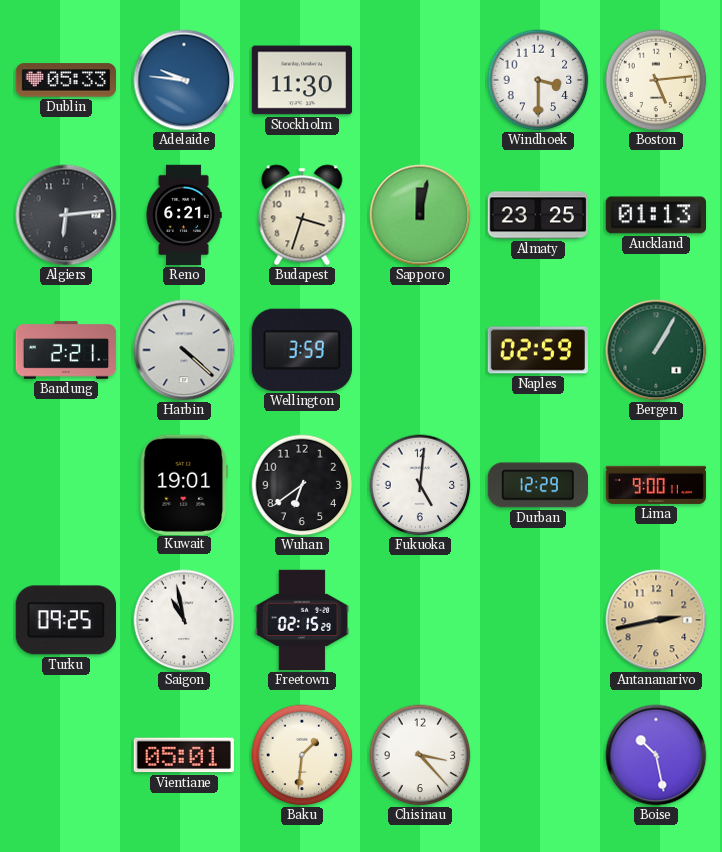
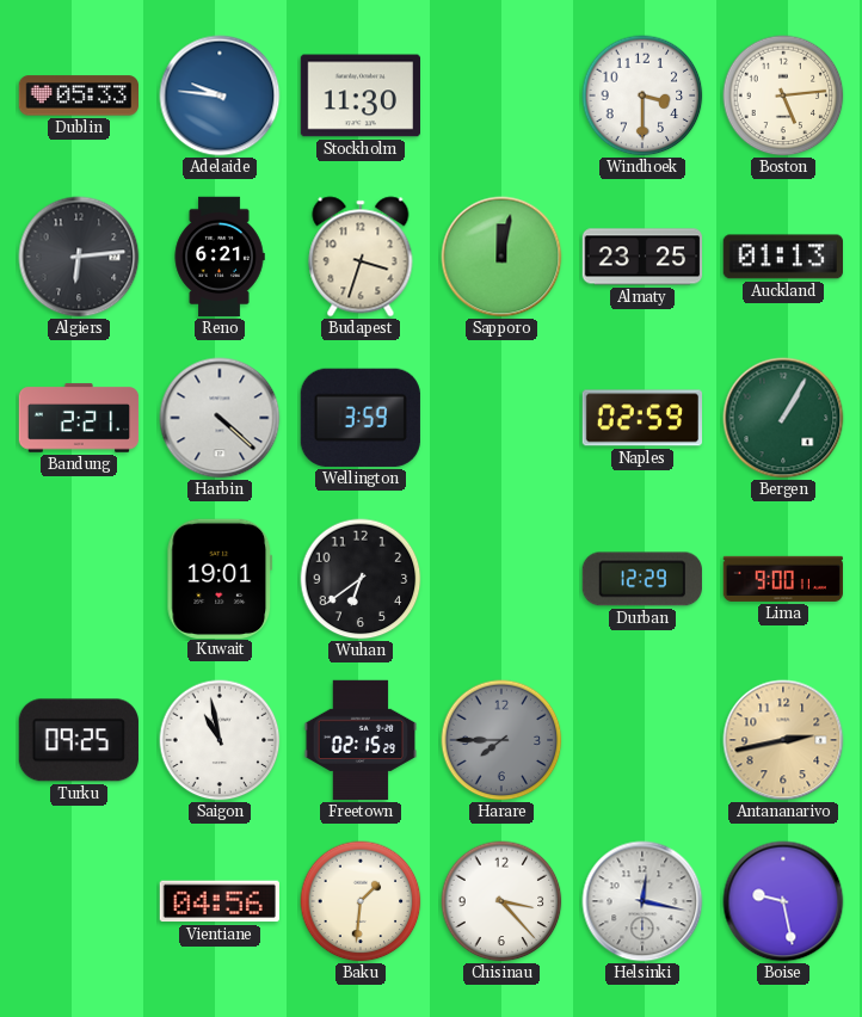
Fukuoka: 5:01 -> none (420, 485)
Harare: none -> 7:45 (501, 740)
Vientiane: 05:01 -> 04:56 (220, 901)
Helsinki: none -> 12:17 (642, 901)
Boise: 10:28 -> 9:28 (783, 901)
